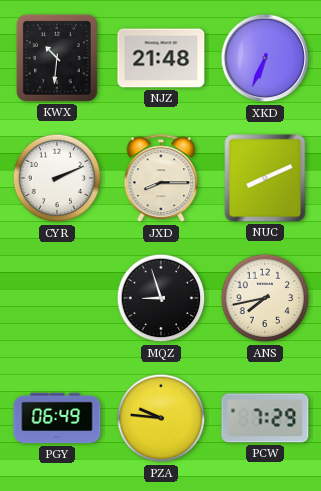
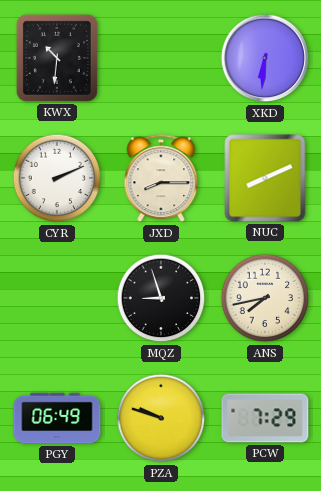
NJZ: 21:48 -> none (161, 58)
XKD: 6:34 -> 6:31 (265, 58)
PZA: 9:46 -> 9:48 (161, 418)
